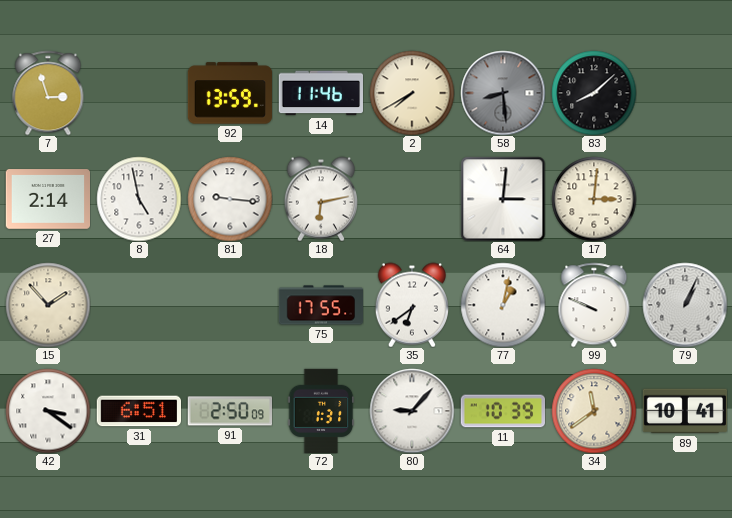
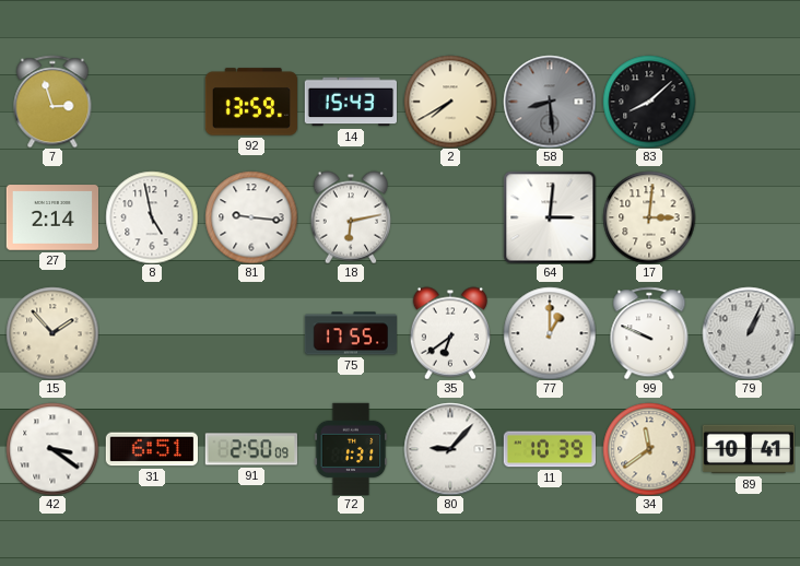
14: 11:46 -> 15:43 (350, 102)
77: 1:02 -> 1:00 (550, 333)
